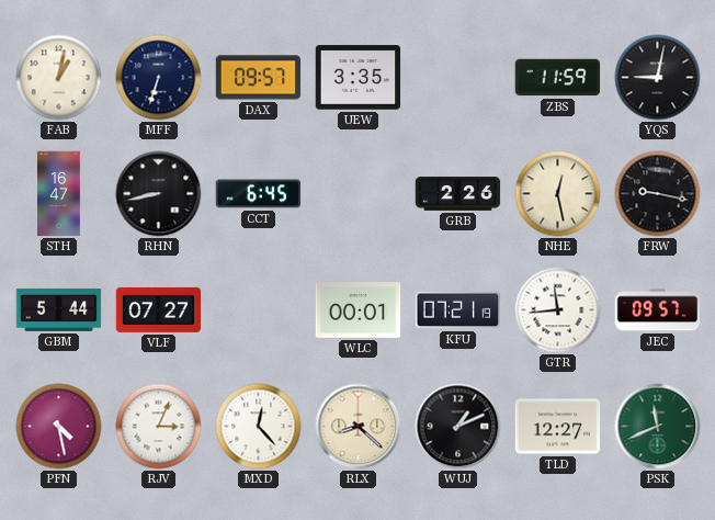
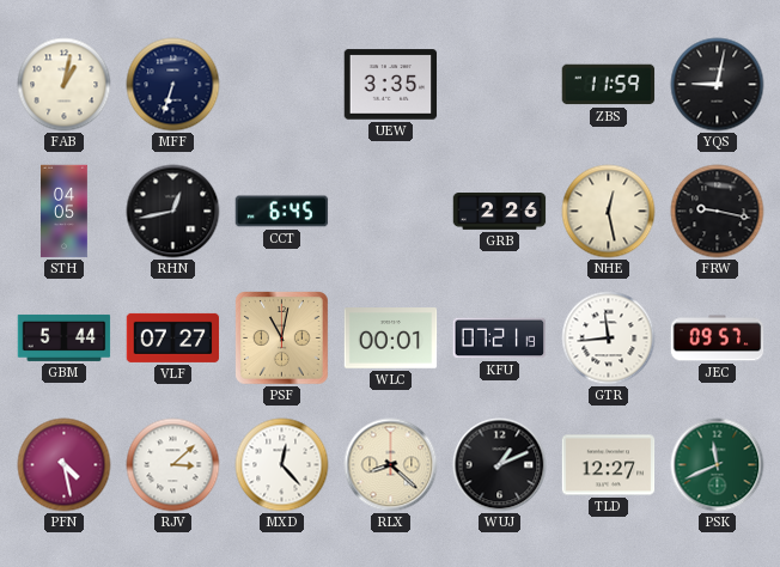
DAX: 09:57 -> none (259, 78)
STH: 16:47 -> 04:05 (65, 212)
RHN: 8:43 -> 12:43 (173, 212)
PSF: none -> 11:02 (282, 339)
RJV: 3:04 -> 3:08 (173, 465)
